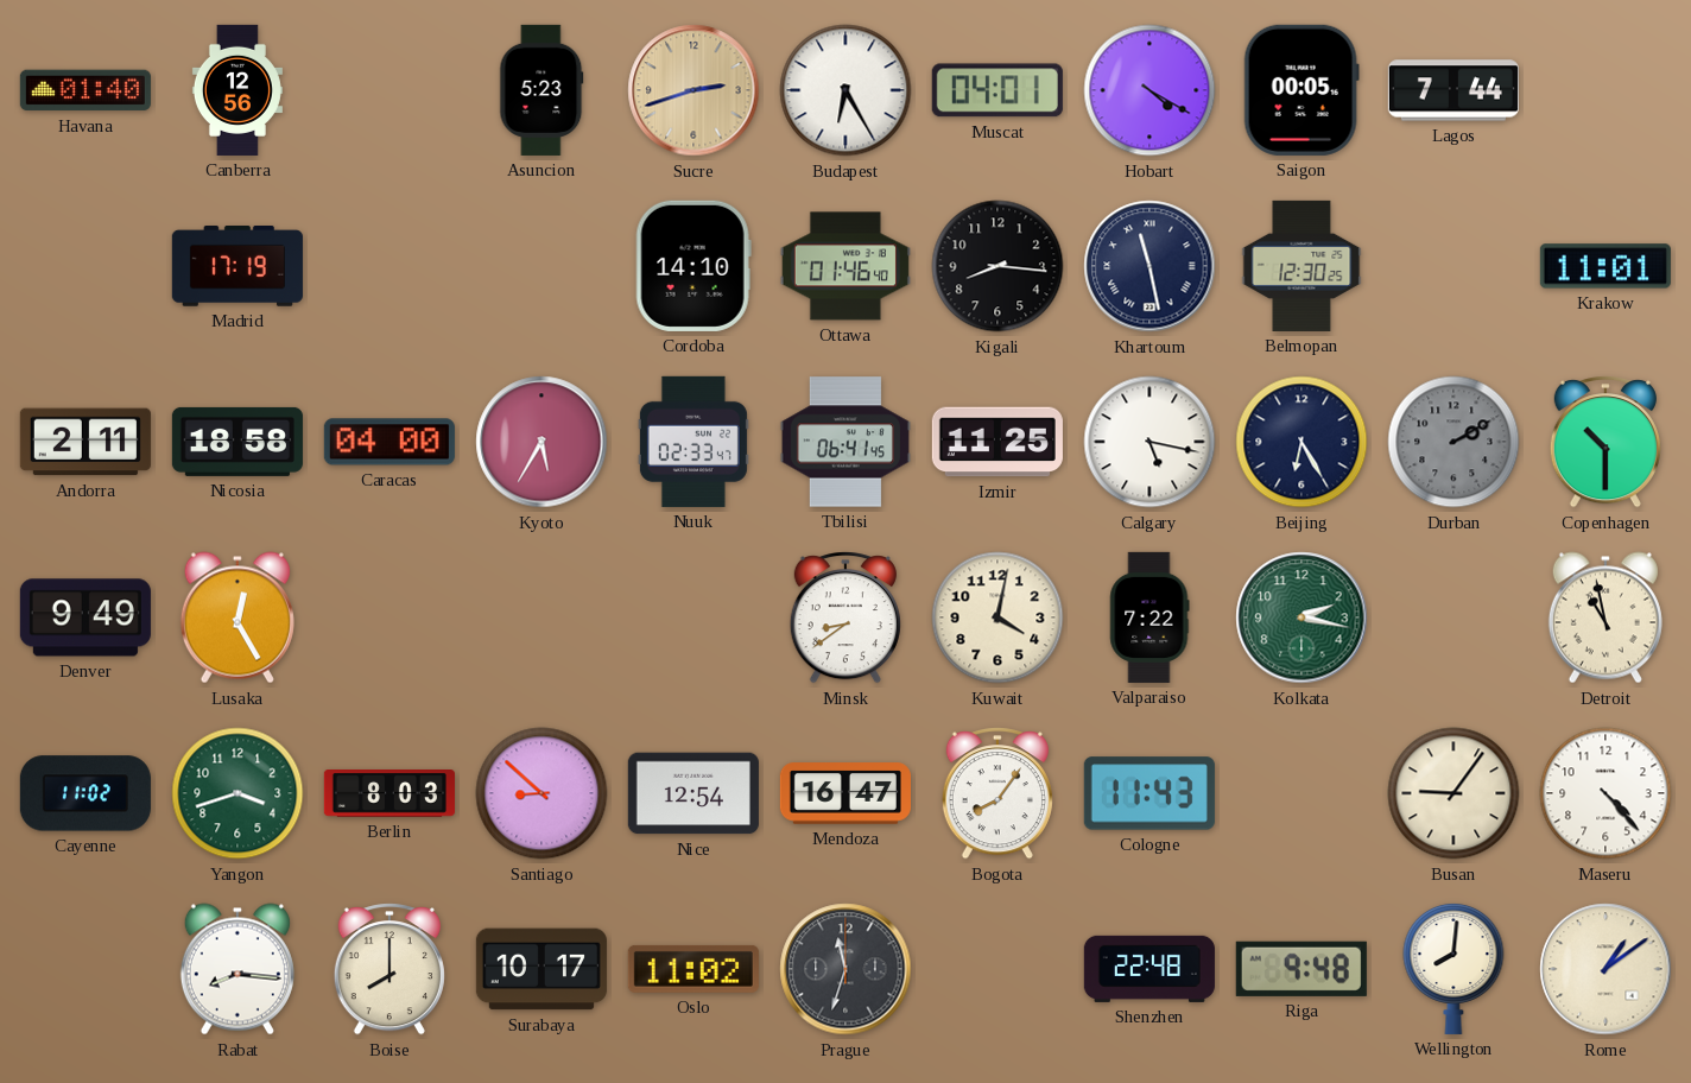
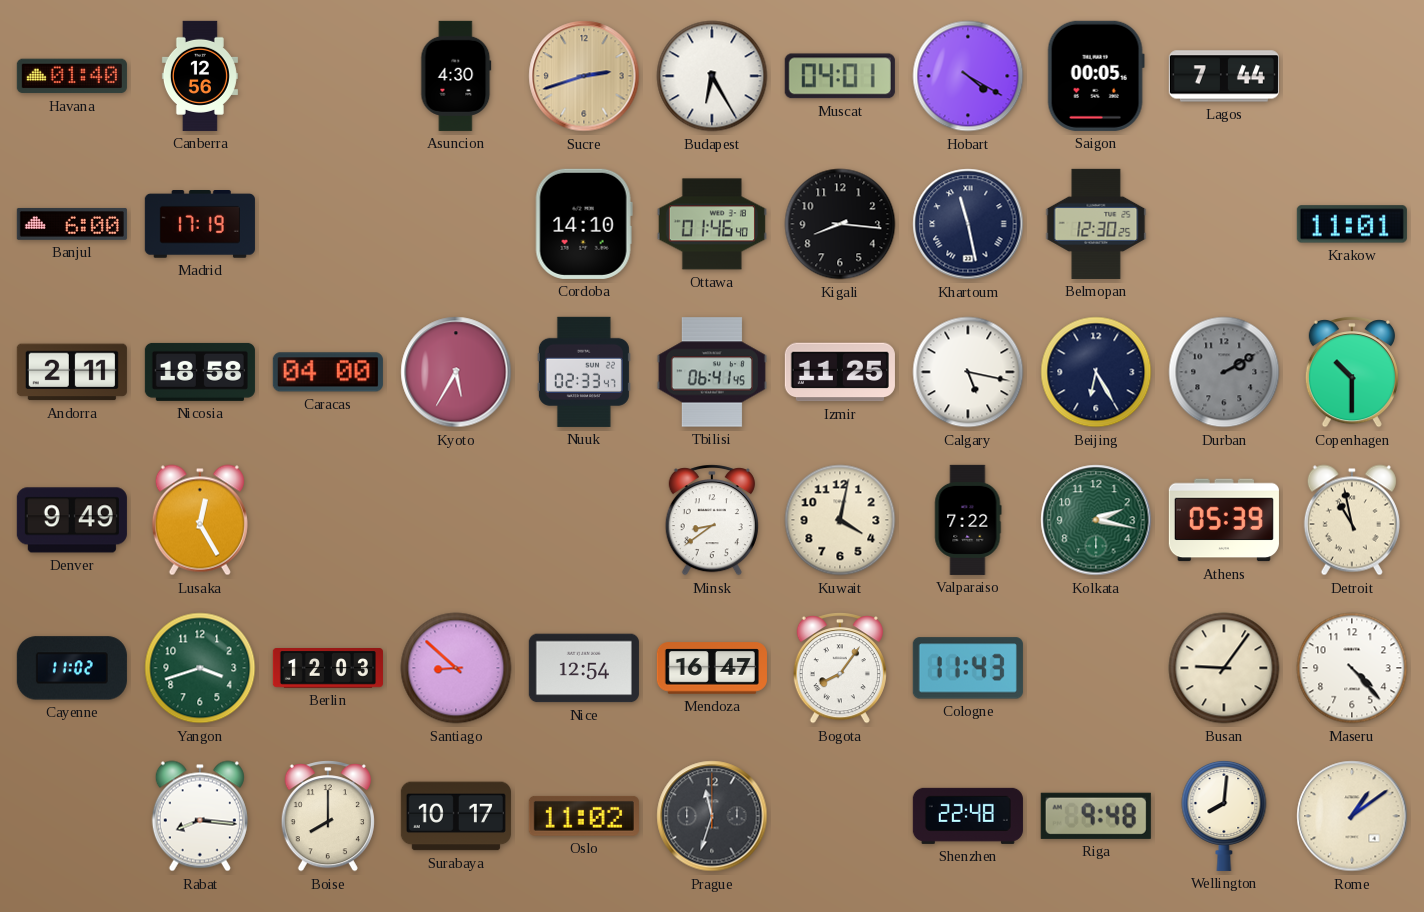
Asuncion: 5:23 -> 4:30 (456, 76)
Banjul: none -> 6:00 (72, 224)
Athens: none -> 05:39 (1224, 520)
Berlin: 8:03 -> 12:03 (328, 669)
